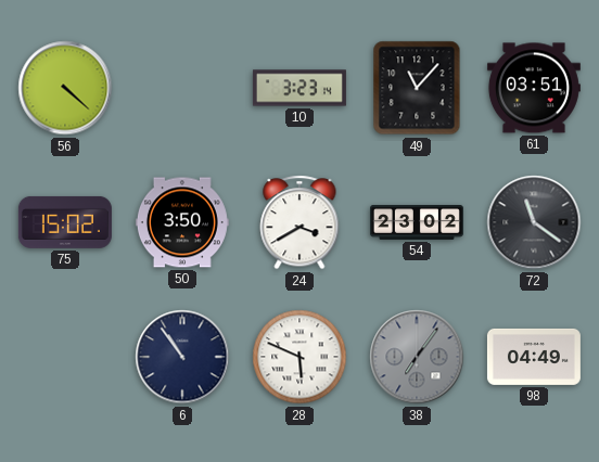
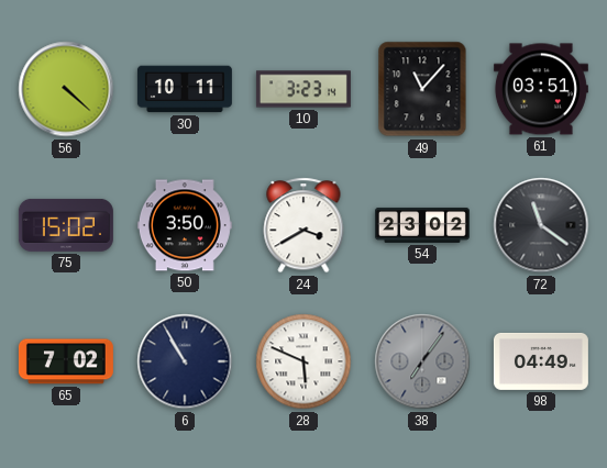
30: none -> 10:11 (185, 89)
65: none -> 7:02 (66, 361)
6: 10:54 -> 10:55 (185, 361)
